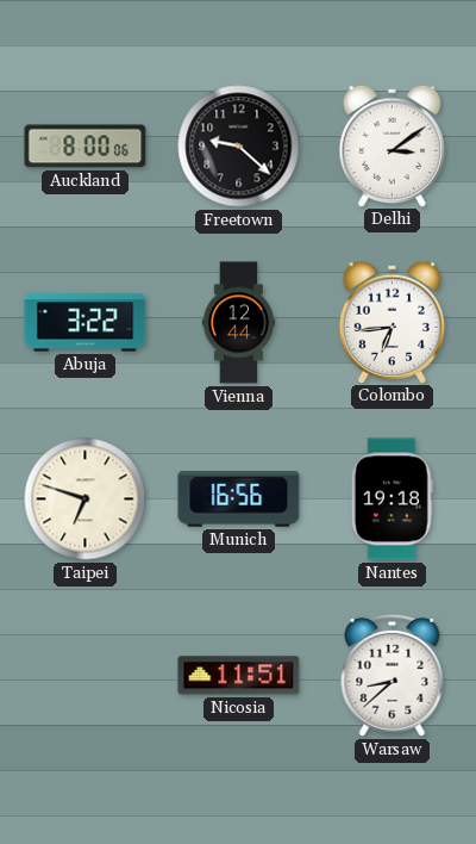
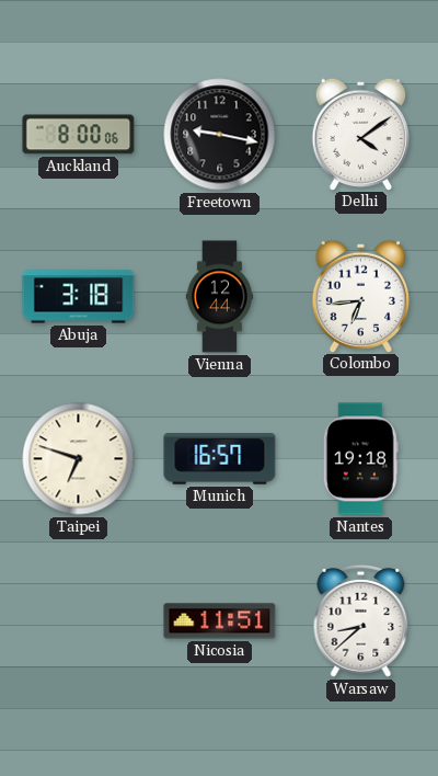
Freetown: 9:22 -> 9:17 (220, 135)
Delhi: 3:09 -> 4:09 (360, 134)
Abuja: 3:22 -> 3:18 (79, 297)
Munich: 16:56 -> 16:57 (220, 459)
